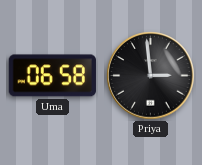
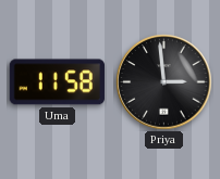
Uma: 06:58 -> 11:58 (57, 82)
